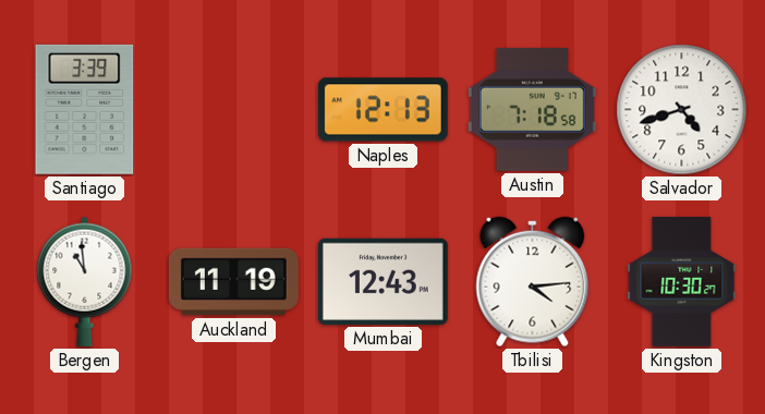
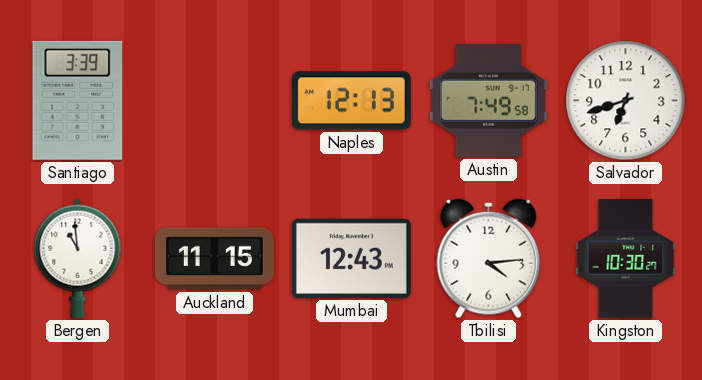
Austin: 7:18 -> 7:49 (488, 100)
Salvador: 4:42 -> 6:42 (626, 101)
Auckland: 11:19 -> 11:15 (214, 259)
